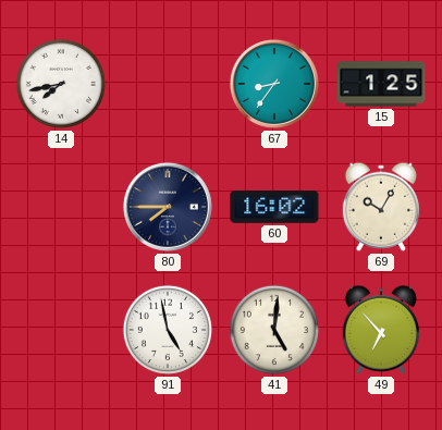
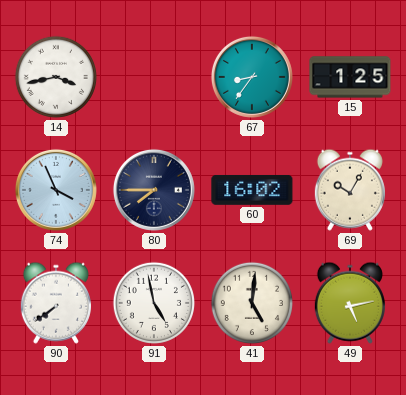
14: 7:43 -> 3:43 (56, 77)
74: none -> 3:56 (56, 190)
90: none -> 7:39 (56, 303)
49: 6:53 -> 5:13 (350, 303)
